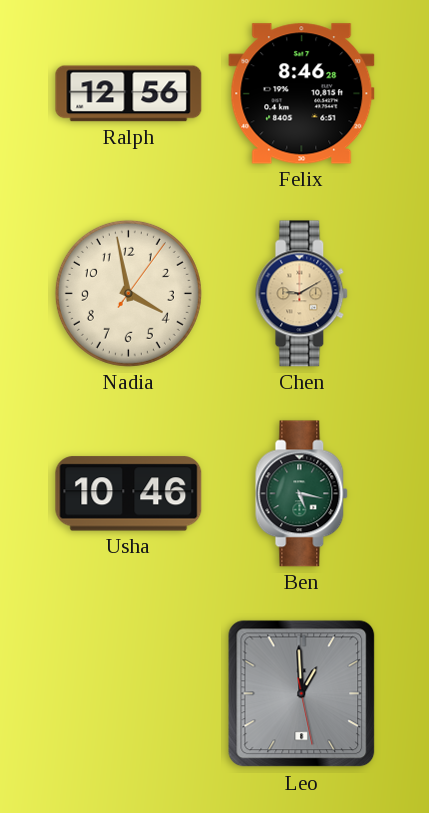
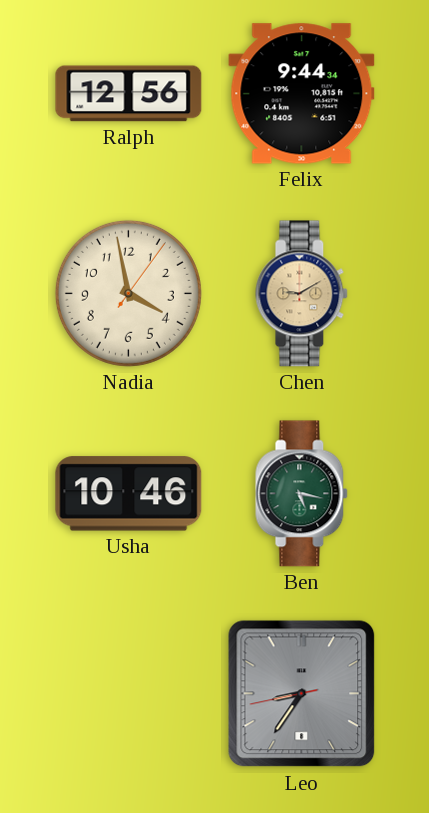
Felix: 8:46 -> 9:44 (302, 94)
Leo: 12:59 -> 8:35 (302, 694)
